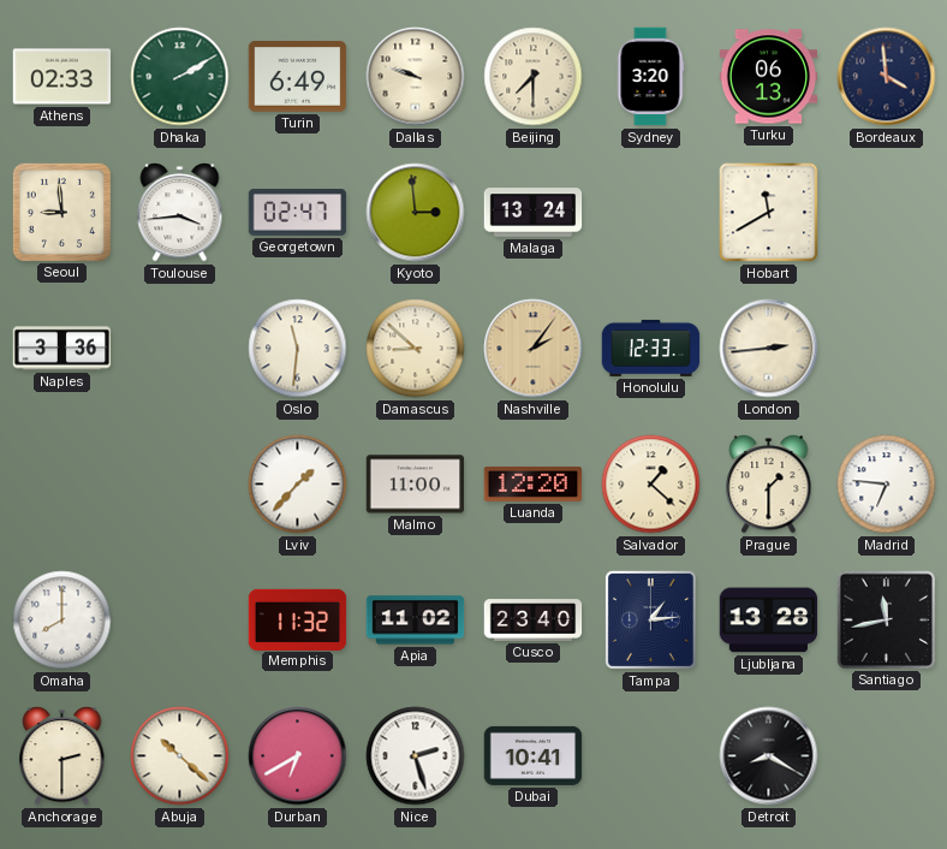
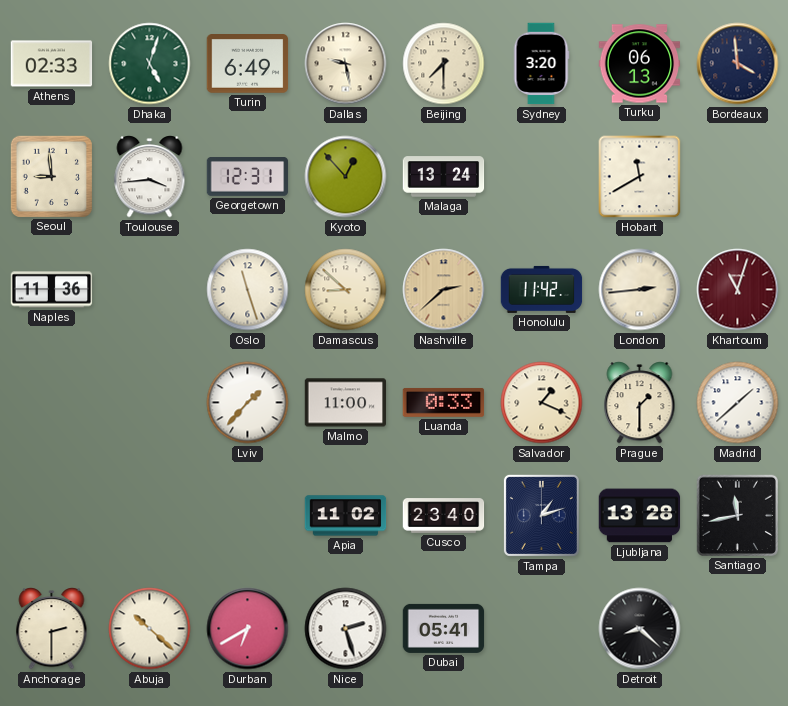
Dhaka: 2:10 -> 5:03 (150, 64)
Dallas: 9:48 -> 9:28 (346, 64)
Georgetown: 02:47 -> 12:31 (248, 177)
Kyoto: 2:59 -> 12:53 (346, 177)
Naples: 3:36 -> 11:36 (52, 290)
Oslo: 11:31 -> 11:27 (248, 290)
Nashville: 2:06 -> 2:38 (444, 290)
Honolulu: 12:33 -> 11:42 (542, 289)
Khartoum: none -> 11:03 (738, 290)
Luanda: 12:20 -> 0:33 (444, 402)
Salvador: 1:22 -> 1:19 (542, 403)
Madrid: 6:46 -> 1:38 (738, 403)
Omaha: 8:00 -> none (62, 621)
Memphis: 11:32 -> none (298, 619)
Tampa: 1:14 -> 1:12 (541, 515)
Dubai: 10:41 -> 05:41 (444, 628)
Detroit: 8:20 -> 8:22 (640, 629)
